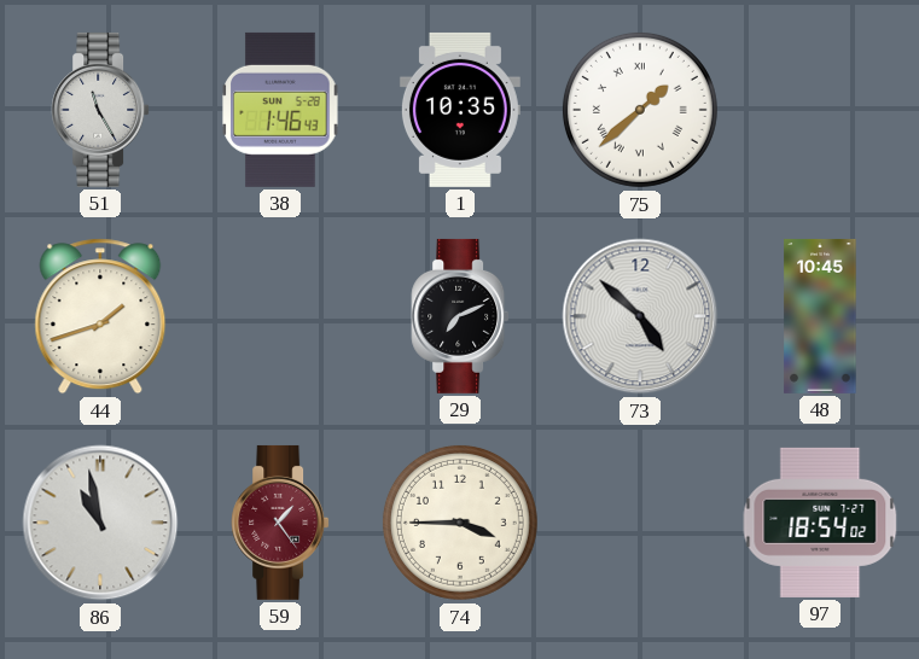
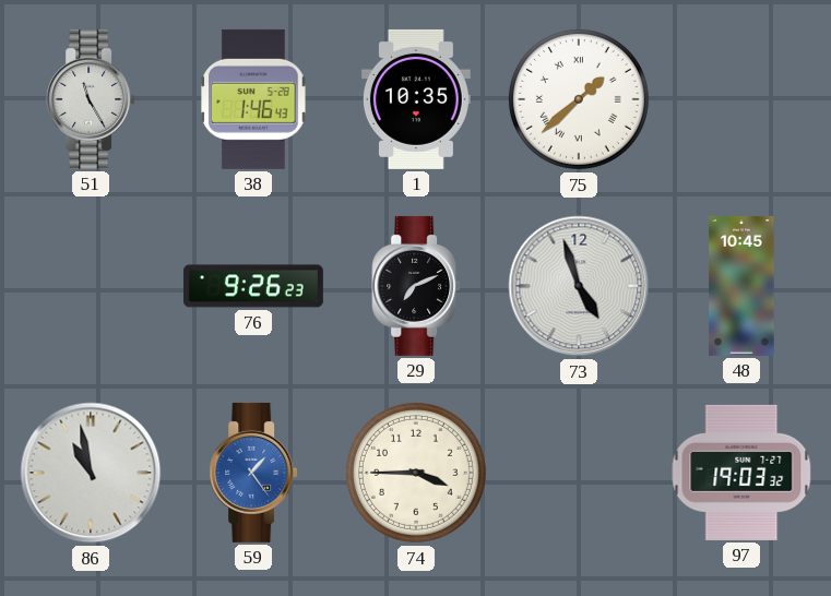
44: 1:42 -> none (100, 316)
76: none -> 9:26 (253, 286)
73: 4:52 -> 4:57 (579, 286)
59 dial: burgundy -> blue (253, 473)
97: 18:54 -> 19:03 (741, 473)
